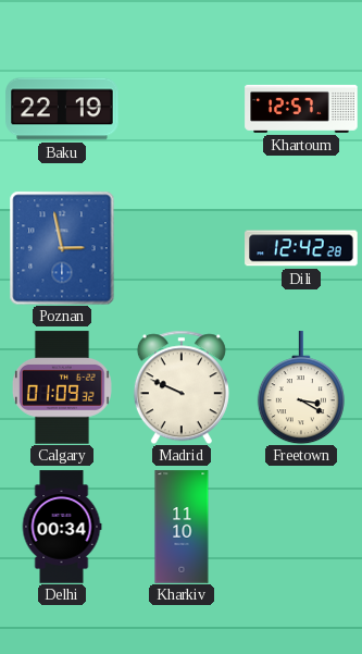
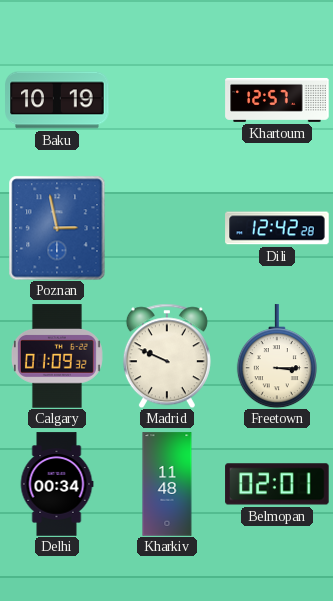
Baku: 22:19 -> 10:19 (57, 100)
Freetown: 3:20 -> 3:15 (277, 356)
Kharkiv: 11:10 -> 11:48 (167, 484)
Belmopan: none -> 02:01 (277, 484)
